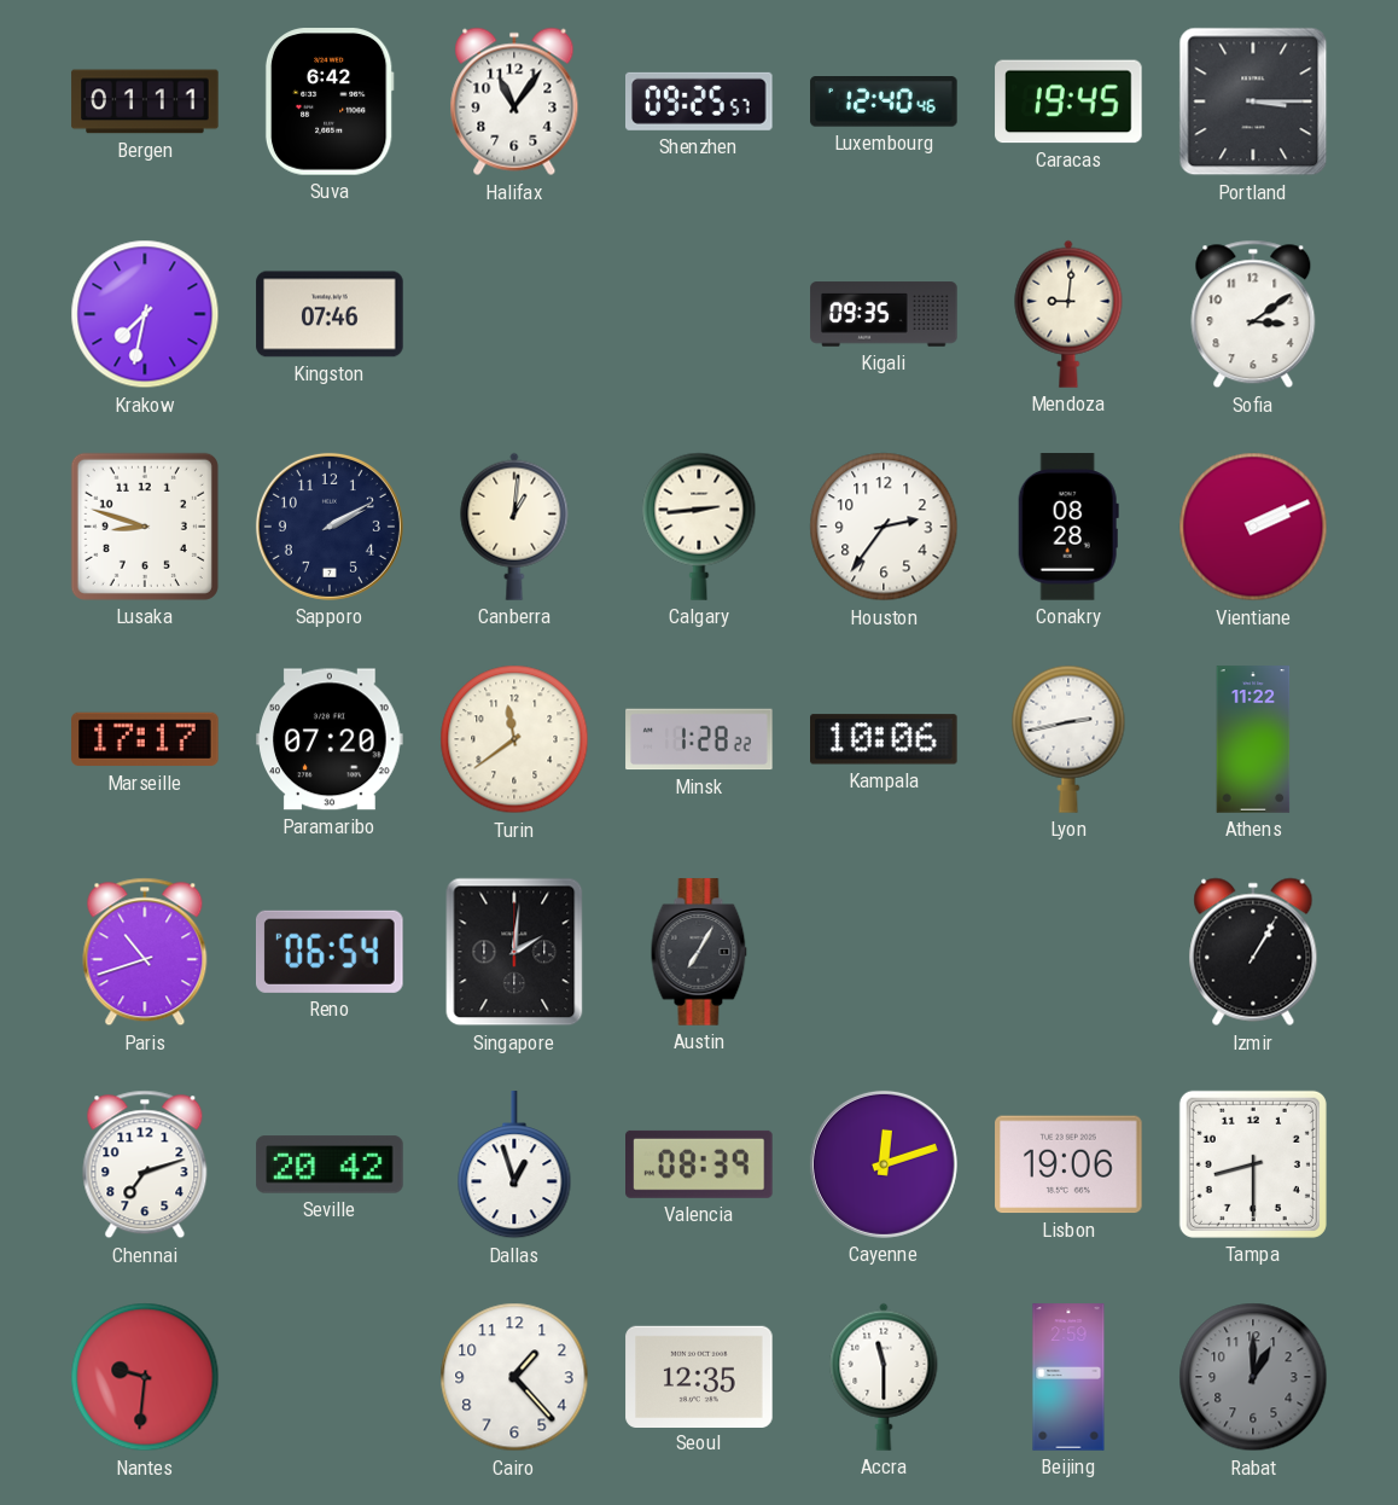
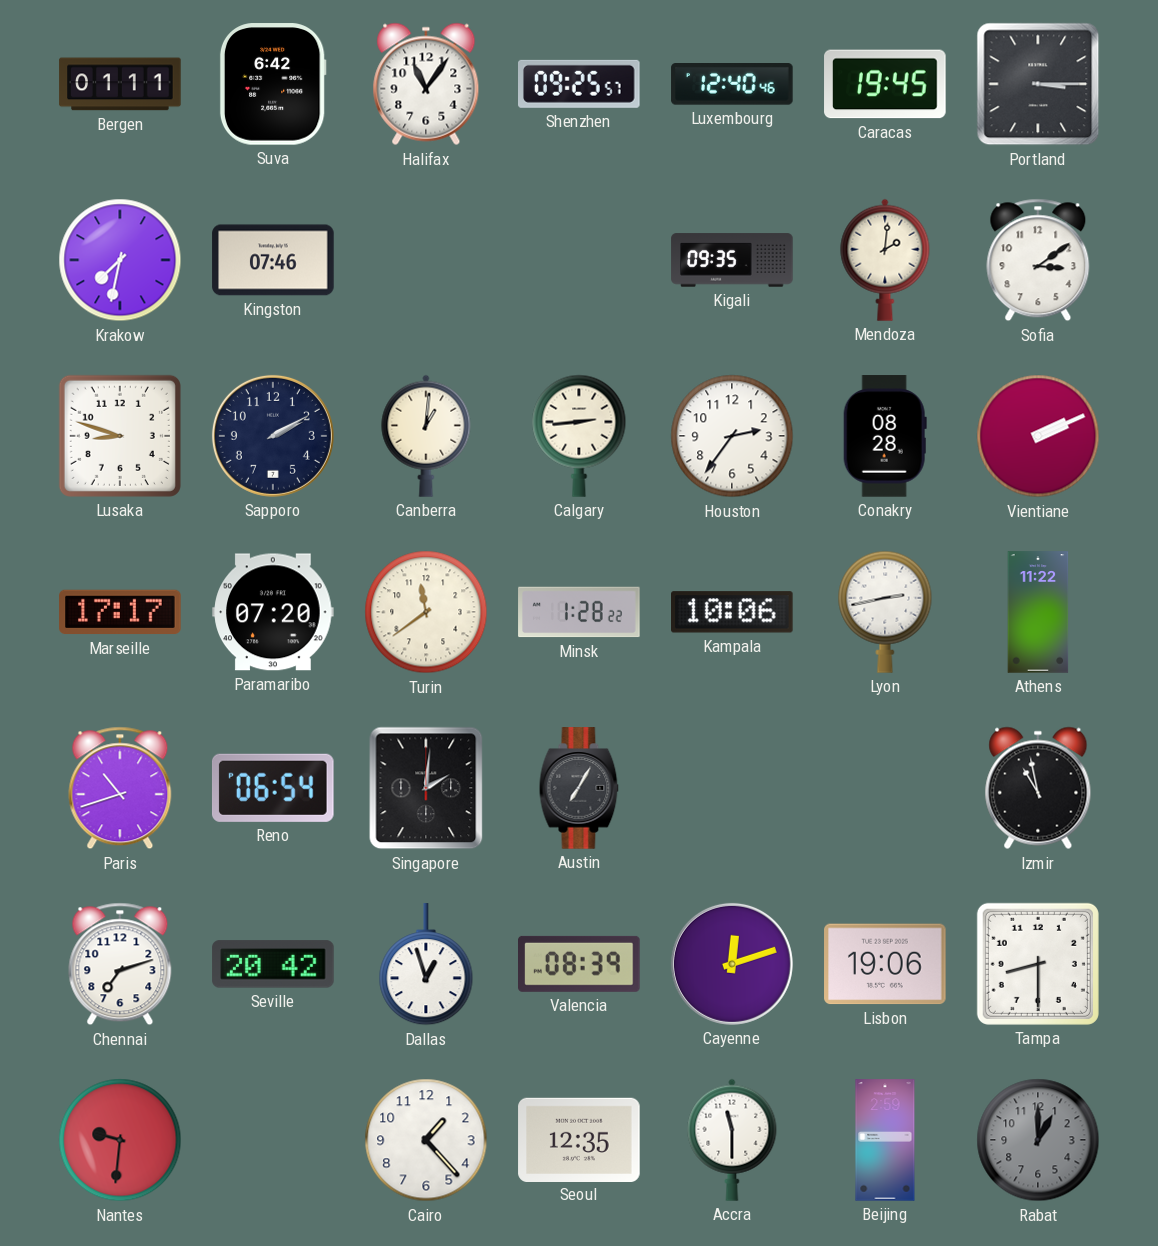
Mendoza: 9:01 -> 2:01 (885, 260)
Izmir: 1:05 -> 10:58 (1038, 788)
